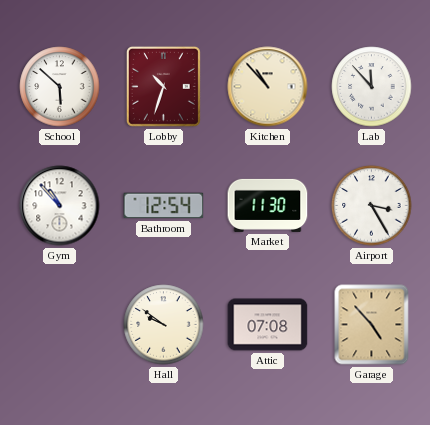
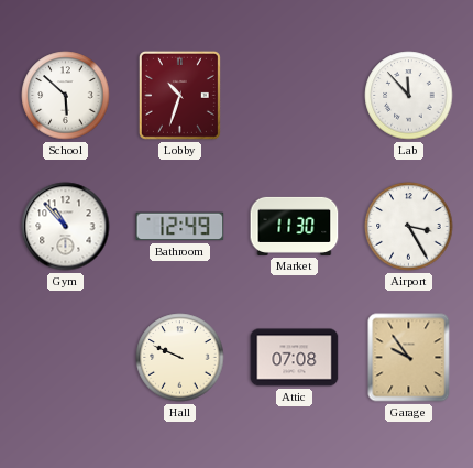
Kitchen: 10:53 -> none (268, 87)
Bathroom: 12:54 -> 12:49 (180, 227)
Hall: 9:51 -> 9:49 (180, 358)
Garage: 4:53 -> 9:54 (409, 358)
